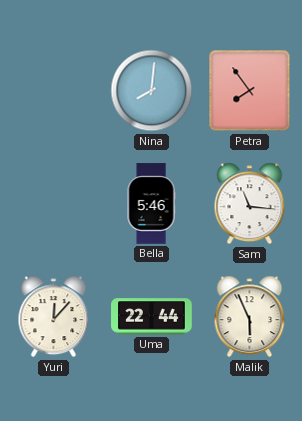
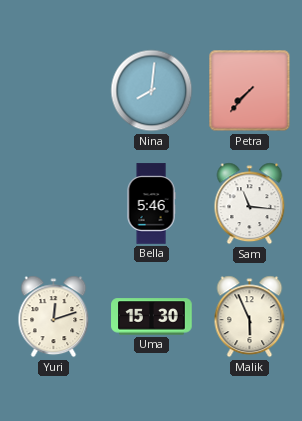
Petra: 7:54 -> 7:37 (250, 91)
Yuri: 12:07 -> 12:12 (54, 317)
Uma: 22:44 -> 15:30 (152, 317)
